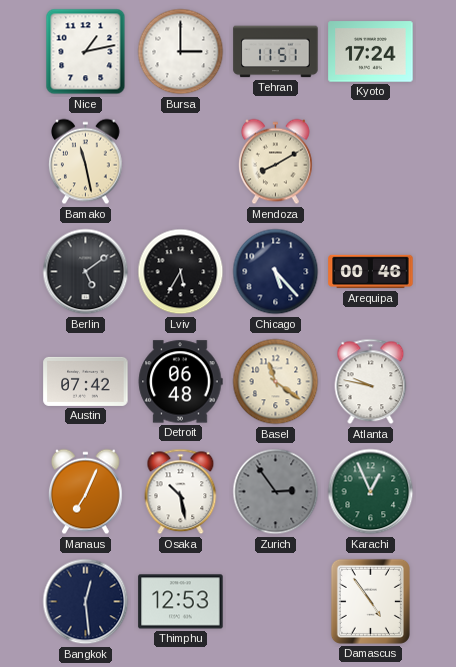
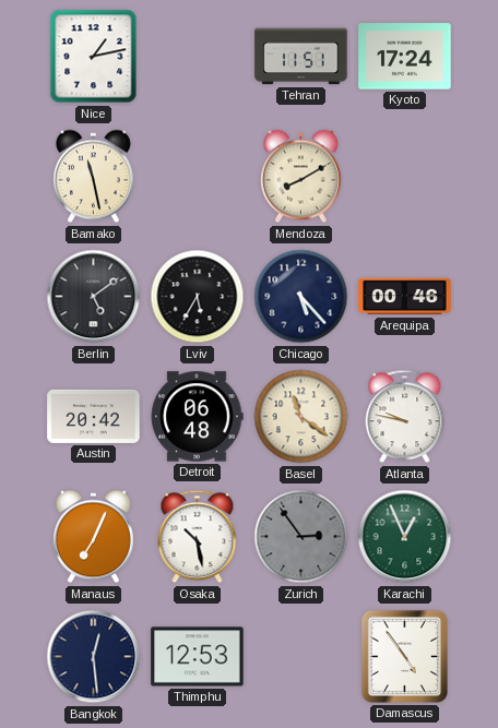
Bursa: 3:00 -> none (181, 52)
Austin: 07:42 -> 20:42 (94, 416)
